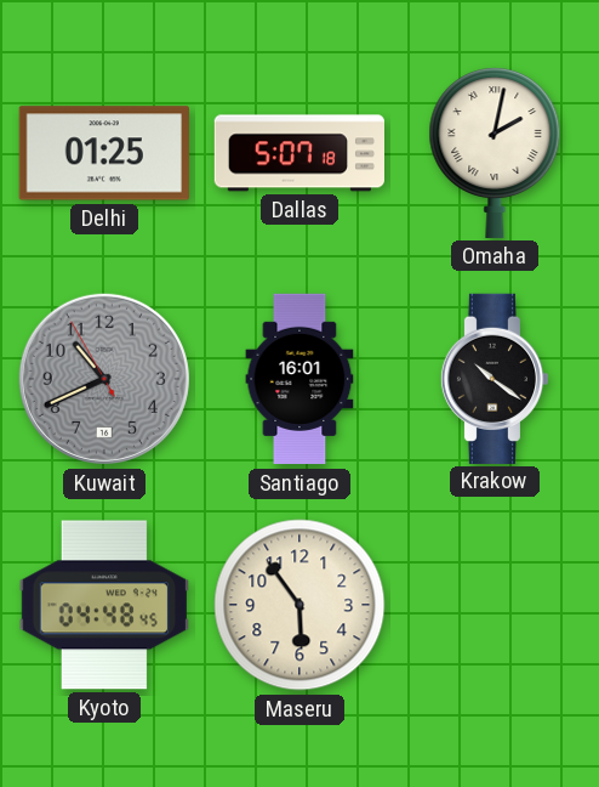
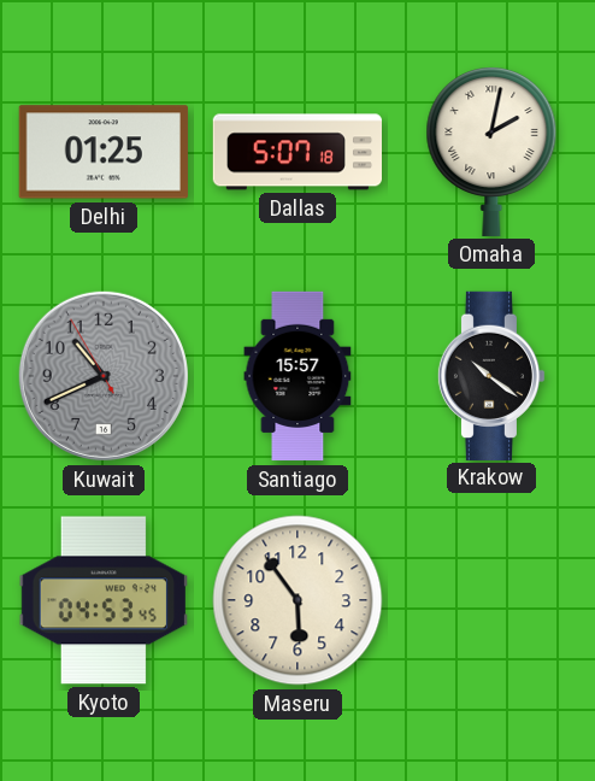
Santiago: 16:01 -> 15:57 (297, 376)
Kyoto: 04:48 -> 04:53 (102, 600)
